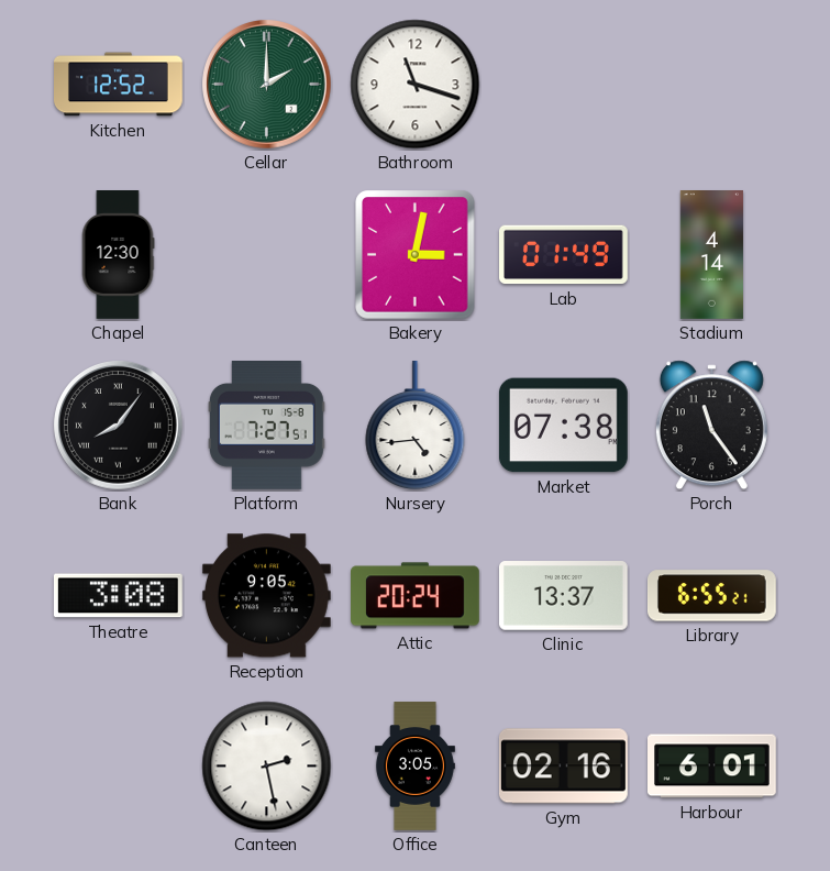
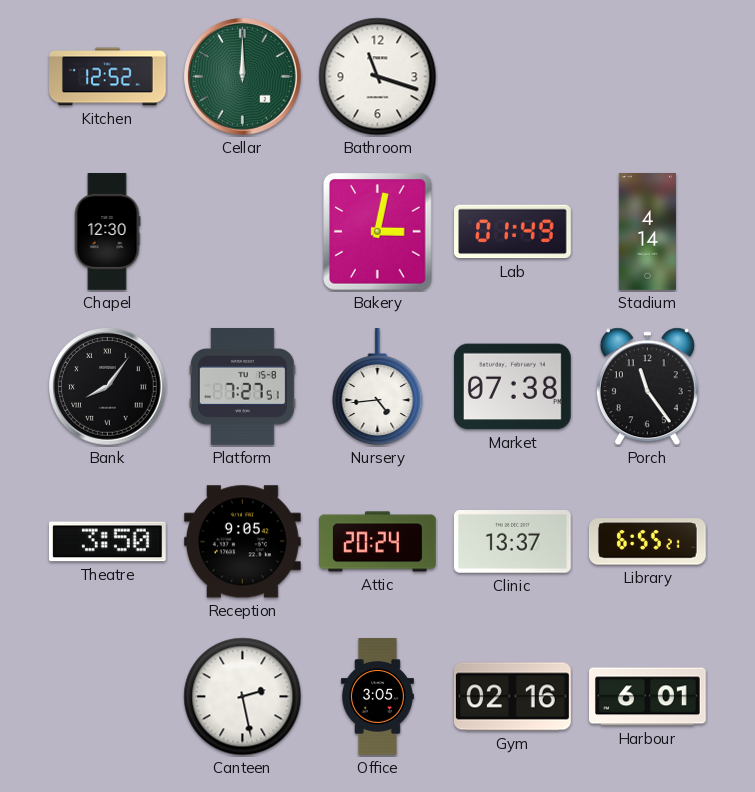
Cellar: 2:00 -> 12:00 (243, 77)
Theatre: 3:08 -> 3:50 (107, 542)
